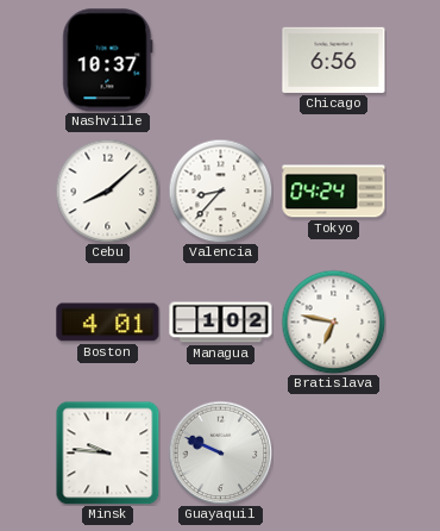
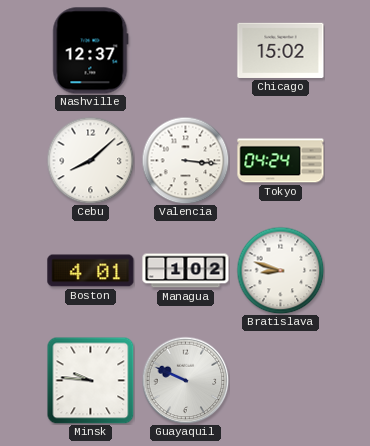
Nashville: 10:37 -> 12:37 (91, 51)
Chicago: 6:56 -> 15:02 (281, 50)
Valencia: 8:37 -> 3:16 (185, 160)
Bratislava: 6:47 -> 8:48 (280, 270)
